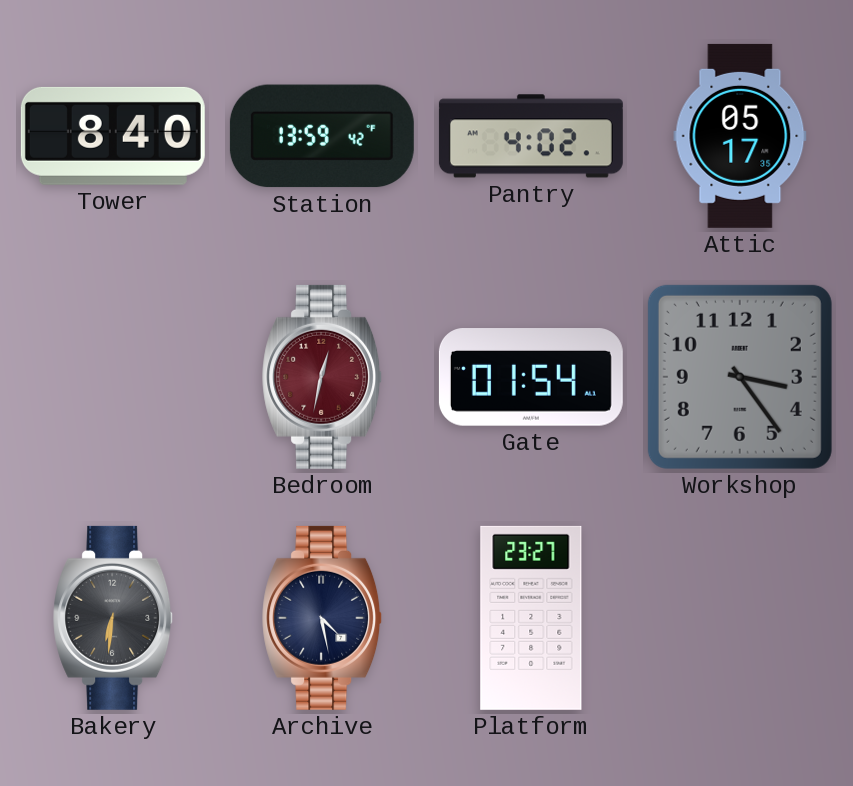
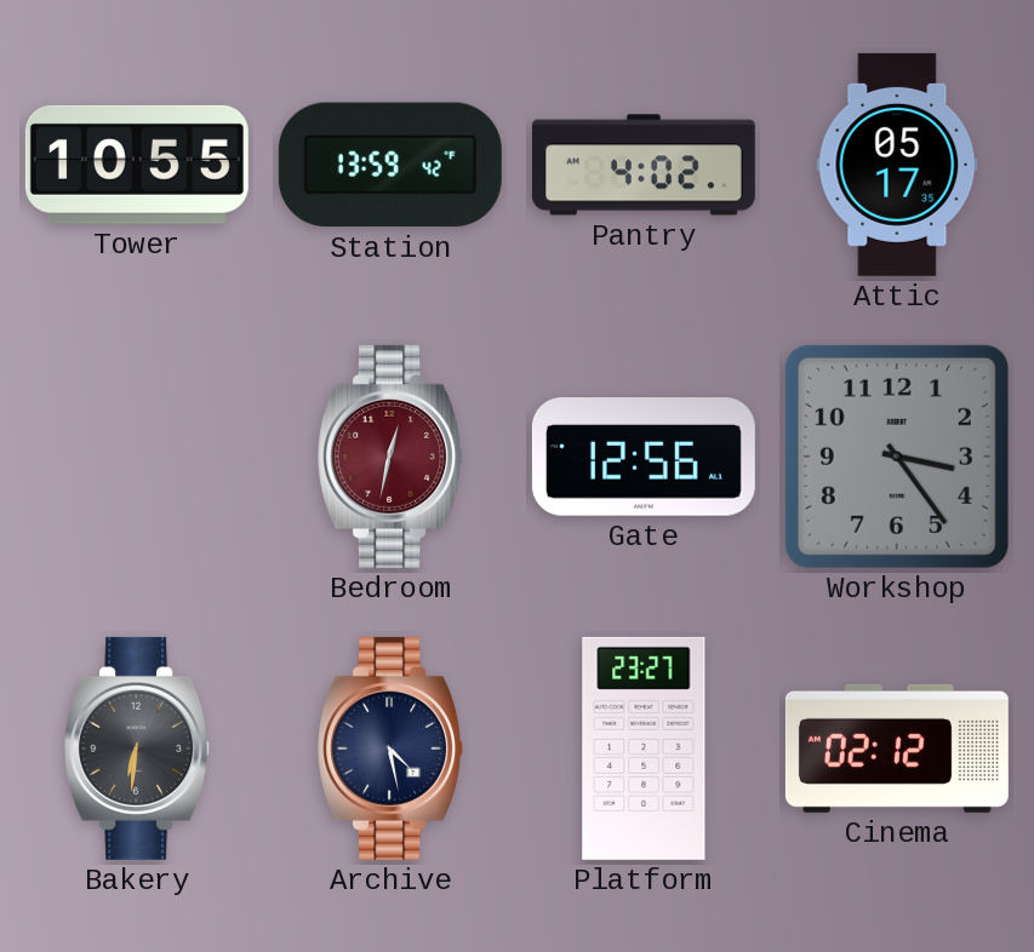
Tower: 8:40 -> 10:55 (137, 165)
Gate: 01:54 -> 12:56 (644, 457)
Cinema: none -> 02:12 (897, 749)
